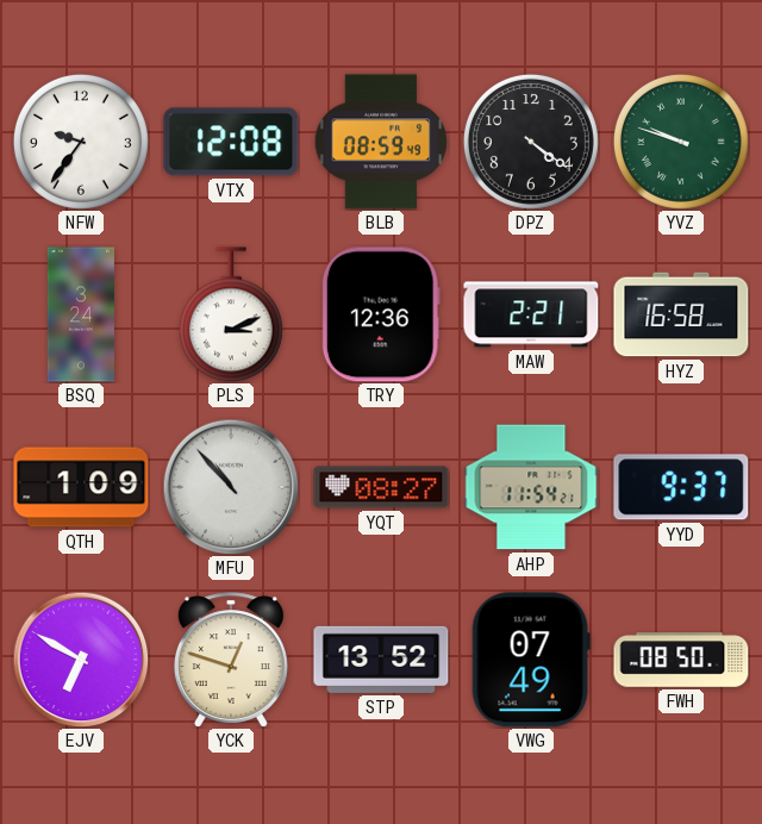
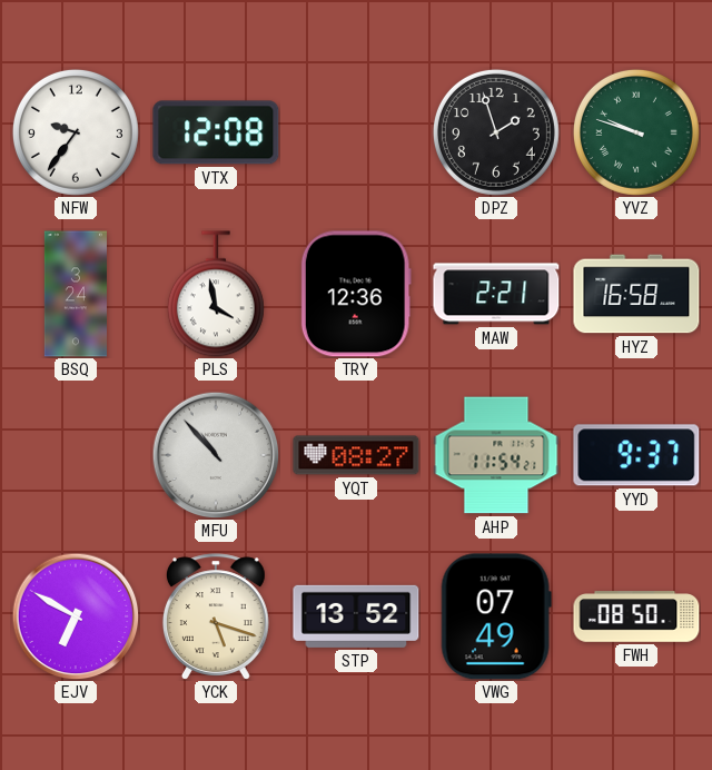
BLB: 08:59 -> none (381, 142)
DPZ: 4:21 -> 1:57 (496, 132)
PLS: 3:11 -> 3:58 (216, 294)
QTH: 1:09 -> none (81, 487)
YCK: 12:48 -> 5:18 (216, 616)
